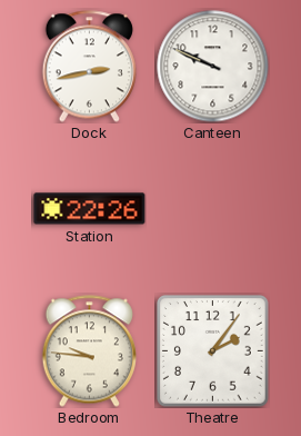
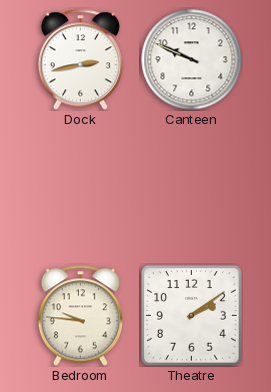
Station: 22:26 -> none (90, 209)
Theatre: 2:06 -> 2:09 (192, 316)
